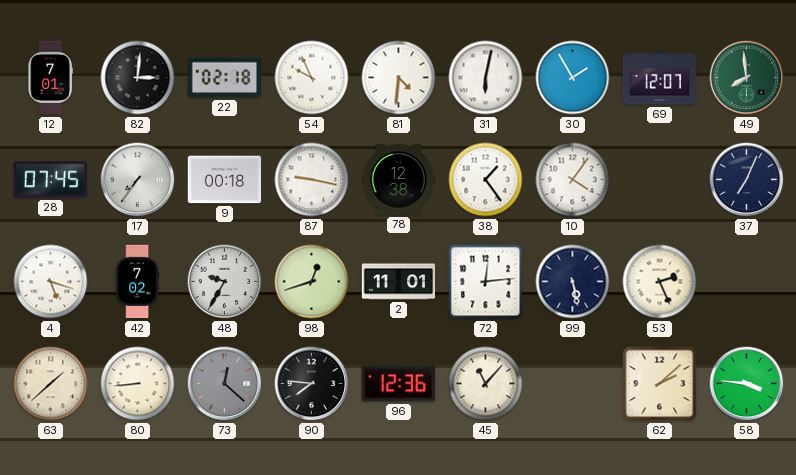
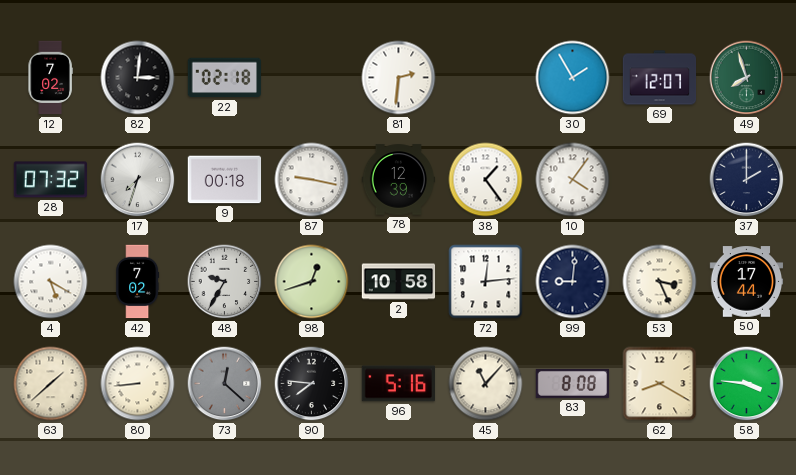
12: 7:01 -> 7:02 (50, 78)
54: 9:56 -> none (312, 78)
81: 4:31 -> 2:31 (399, 78)
31: 6:02 -> none (486, 78)
49: 7:59 -> 7:57 (747, 78)
28: 07:45 -> 07:32 (50, 180)
17: 7:36 -> 7:33 (138, 180)
78: 12:38 -> 12:39 (399, 180)
37: 7:04 -> 2:00 (747, 180)
4: 5:18 -> 5:20 (51, 282)
2: 11:01 -> 10:58 (399, 282)
99: 5:28 -> 9:01 (573, 282)
53: 2:26 -> 3:26 (660, 282)
50: none -> 17:44 (747, 282)
96: 12:36 -> 5:16 (398, 384)
83: none -> 8:08 (573, 383)
62: 2:08 -> 8:20 (660, 384)
